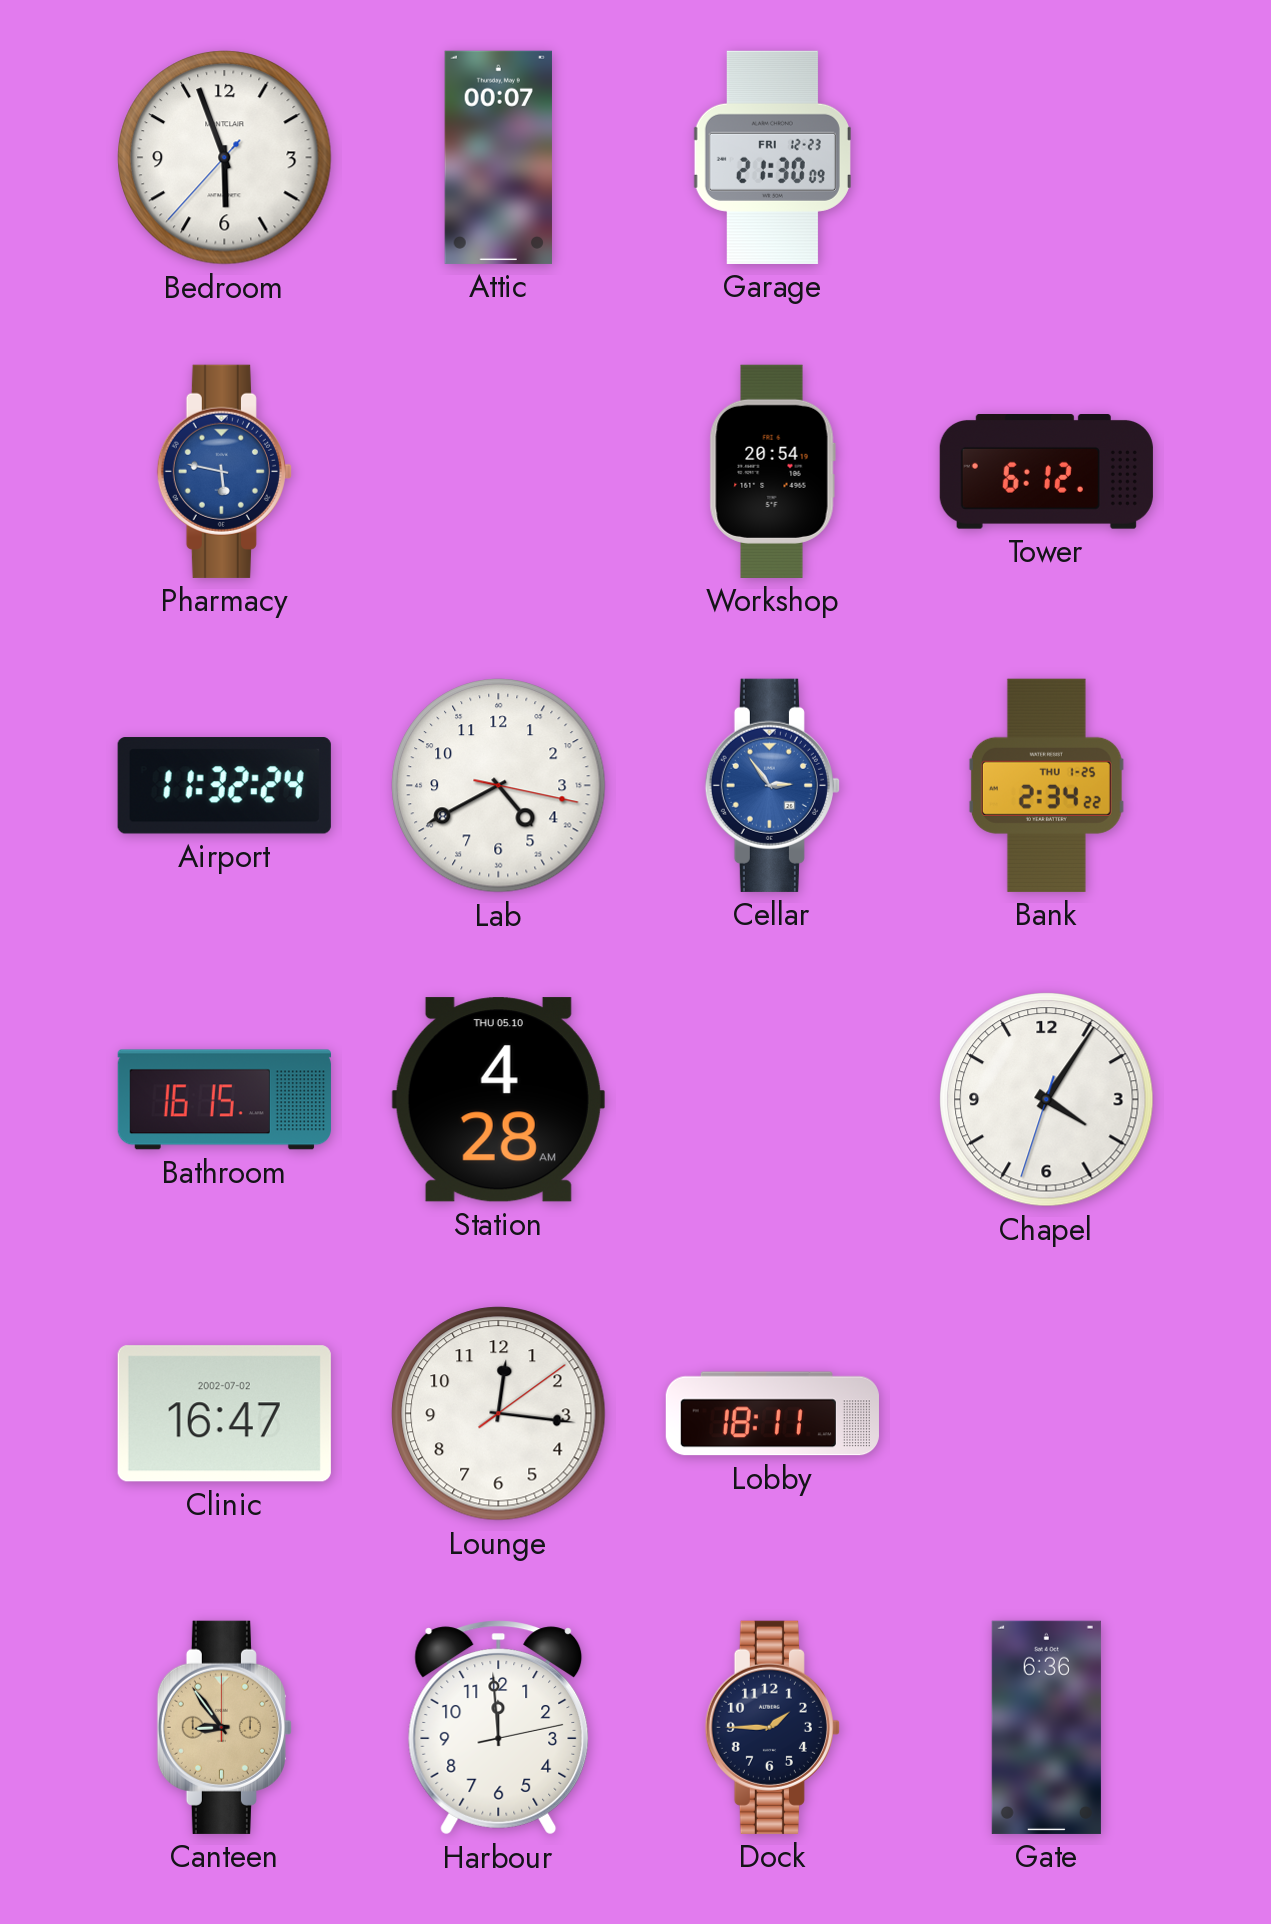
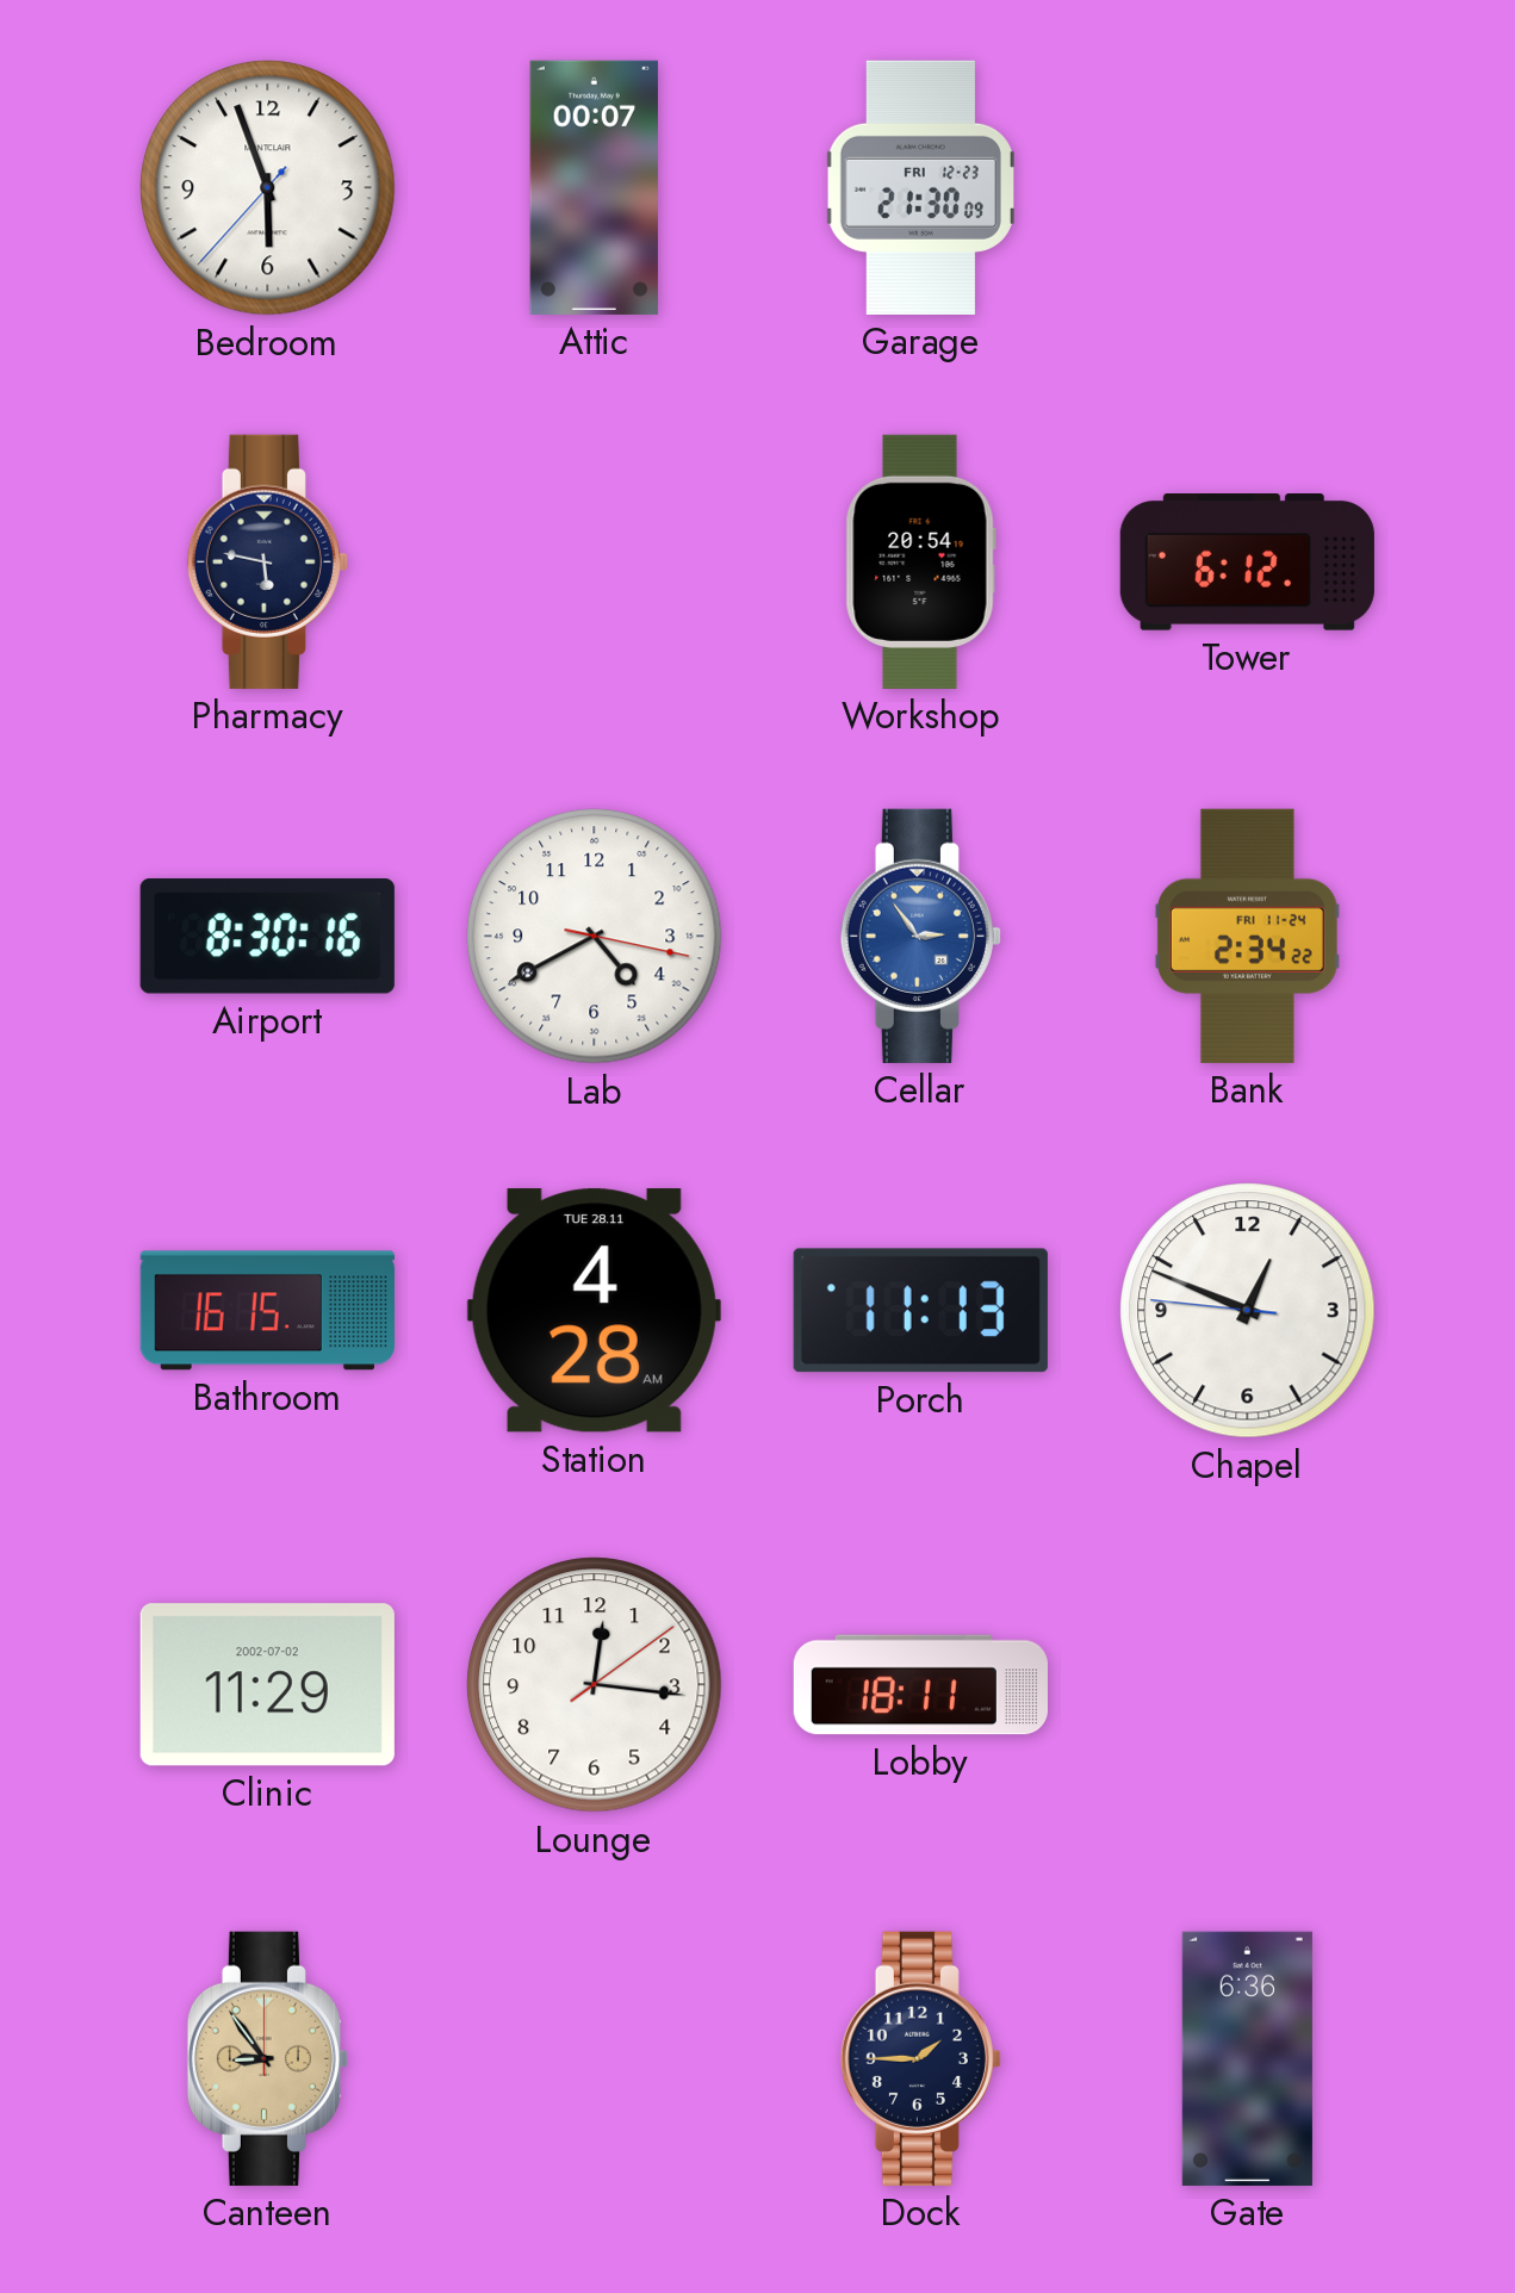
Pharmacy dial: blue -> navy (267, 561)
Airport: 11:32 -> 8:30 (267, 937)
Bank date: THU 1-25 -> FRI 11-24 (1247, 936)
Station date: THU 05.10 -> TUE 28.11 (594, 1311)
Porch: none -> 11:13 (920, 1311)
Chapel: 4:05 -> 12:48 (1248, 1311)
Clinic: 16:47 -> 11:29 (267, 1685)
Harbour: 11:59 -> none (499, 1728)
